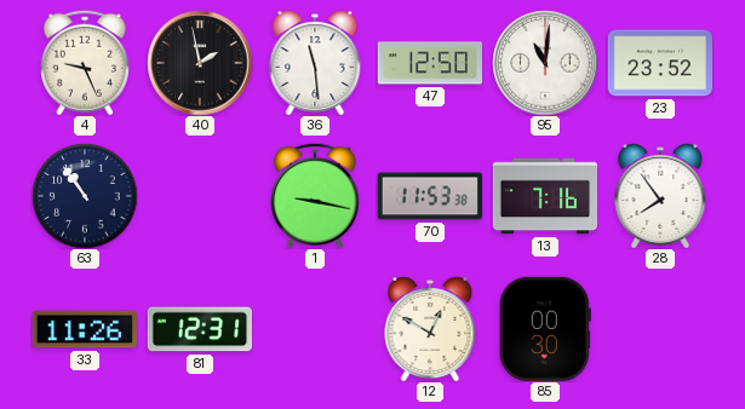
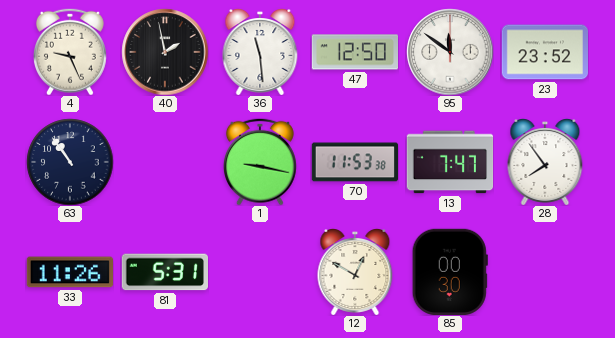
95: 11:01 -> 11:51 (450, 52)
13: 7:16 -> 7:47 (450, 162)
81: 12:31 -> 5:31 (164, 272)
